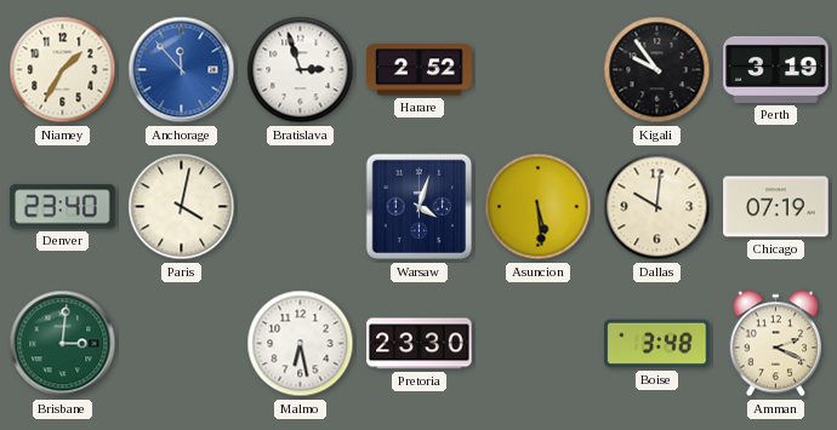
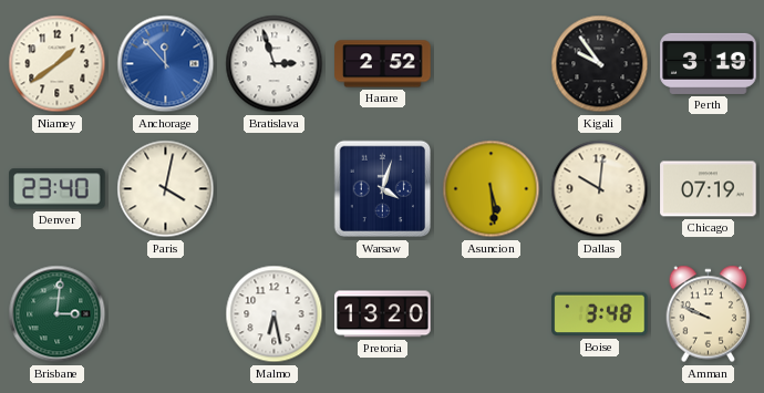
Niamey: 1:35 -> 1:39 (58, 64)
Pretoria: 23:30 -> 13:20 (383, 314)
Amman: 2:19 -> 9:49 (709, 314)
